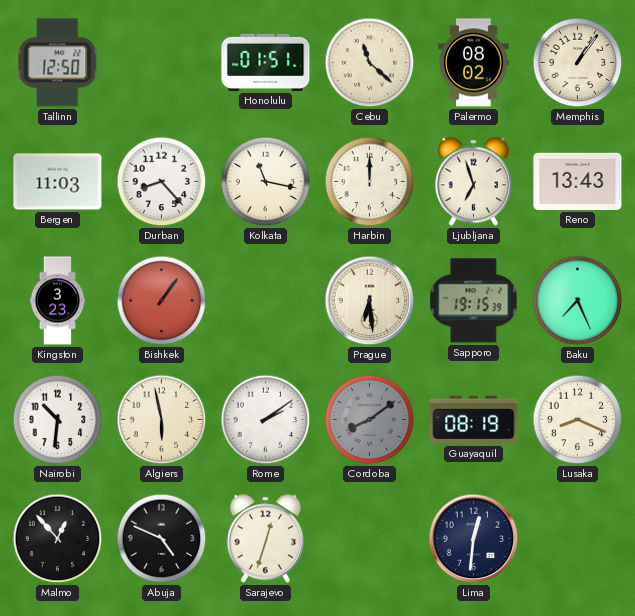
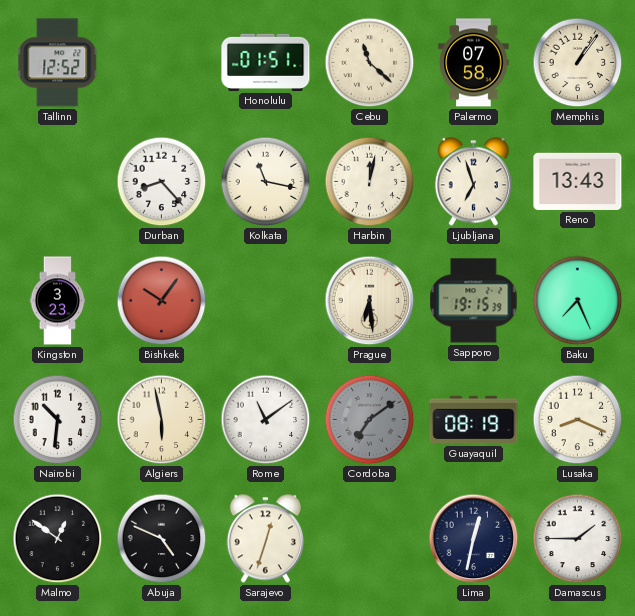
Tallinn: 12:50 -> 12:52 (58, 63)
Palermo: 08:02 -> 07:58 (474, 63)
Bergen: 11:03 -> none (58, 182)
Harbin: 12:00 -> 12:02 (370, 182)
Bishkek: 1:06 -> 10:06 (162, 301)
Rome: 2:09 -> 11:09 (266, 420)
Cordoba: 8:09 -> 7:09 (370, 420)
Malmo: 12:53 -> 12:51 (58, 539)
Lima: 12:31 -> 12:32 (474, 539)
Damascus: none -> 1:45 (578, 539)
